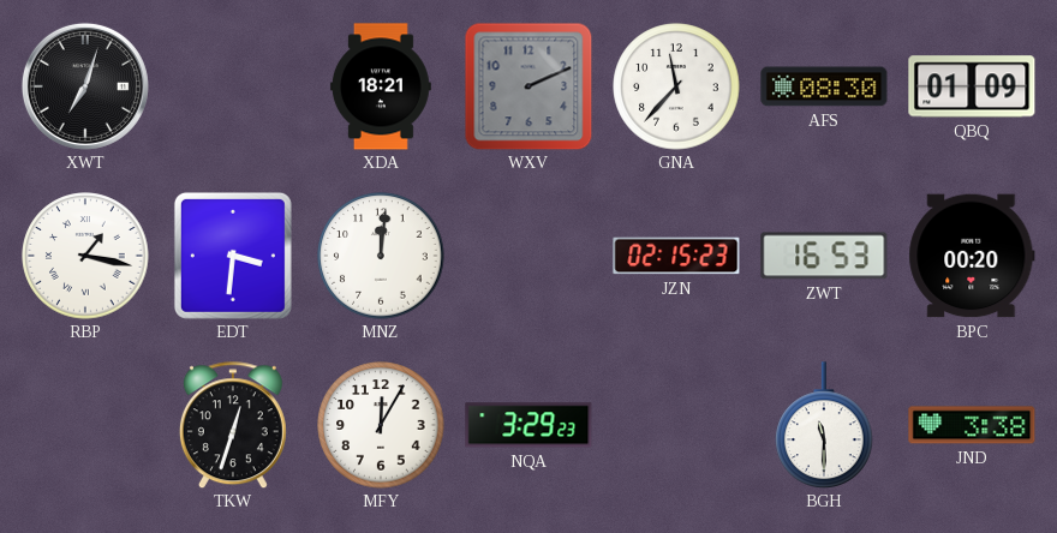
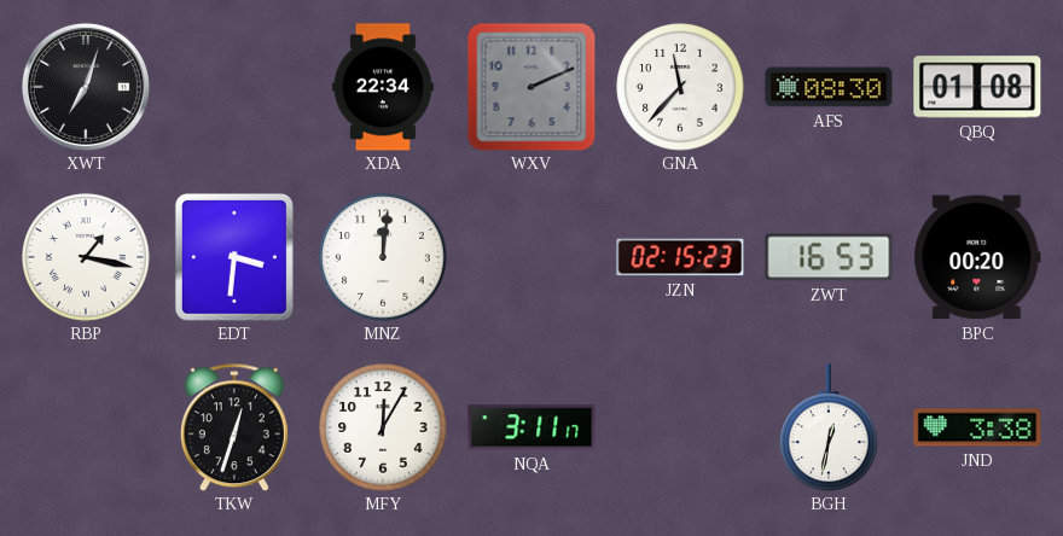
XDA: 18:21 -> 22:34 (383, 87)
QBQ: 01:09 -> 01:08 (977, 87)
NQA: 3:29 -> 3:11 (531, 427)
BGH: 11:30 -> 12:32 (829, 427)
